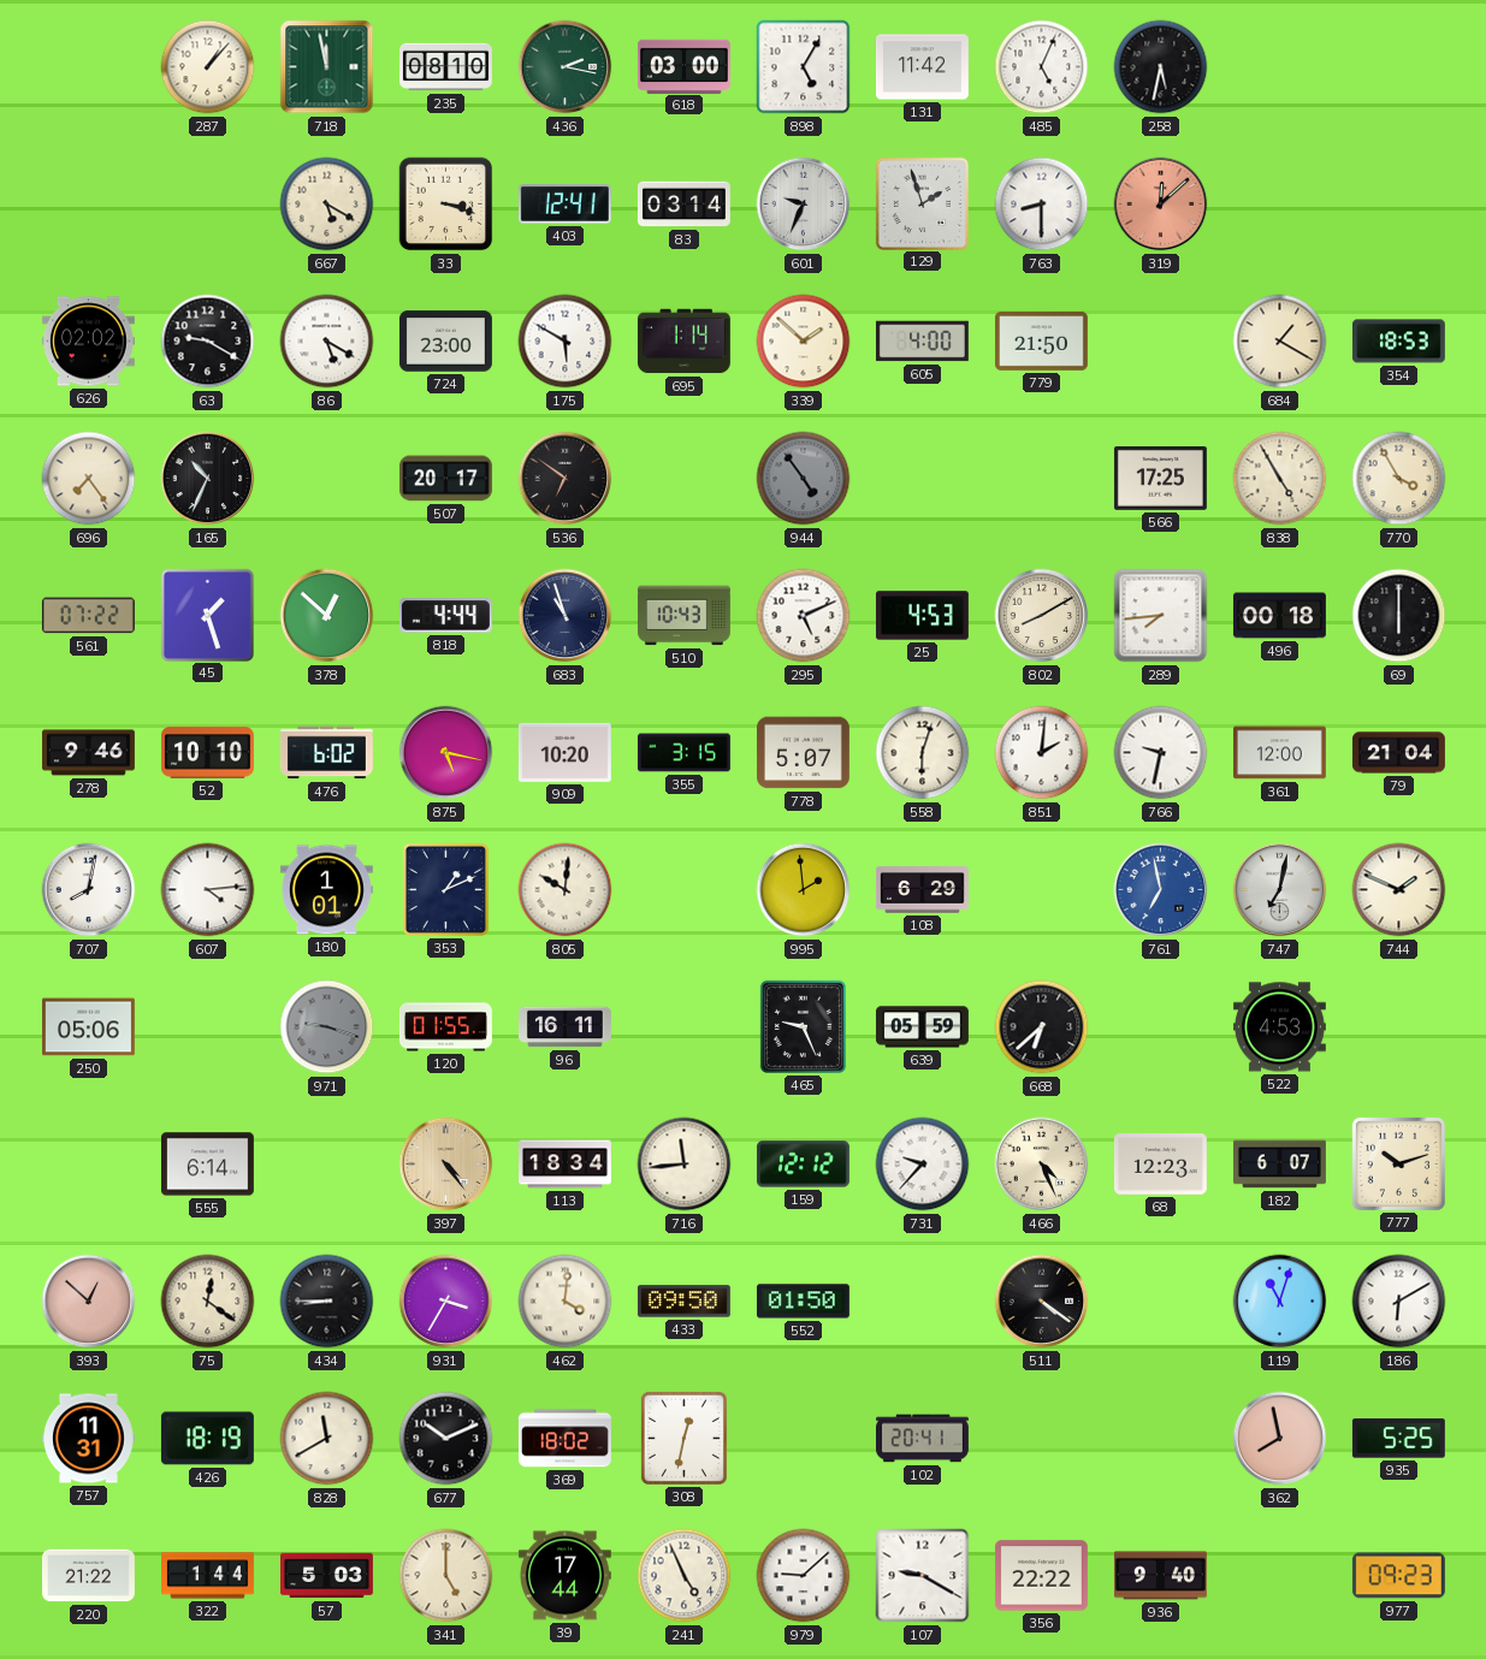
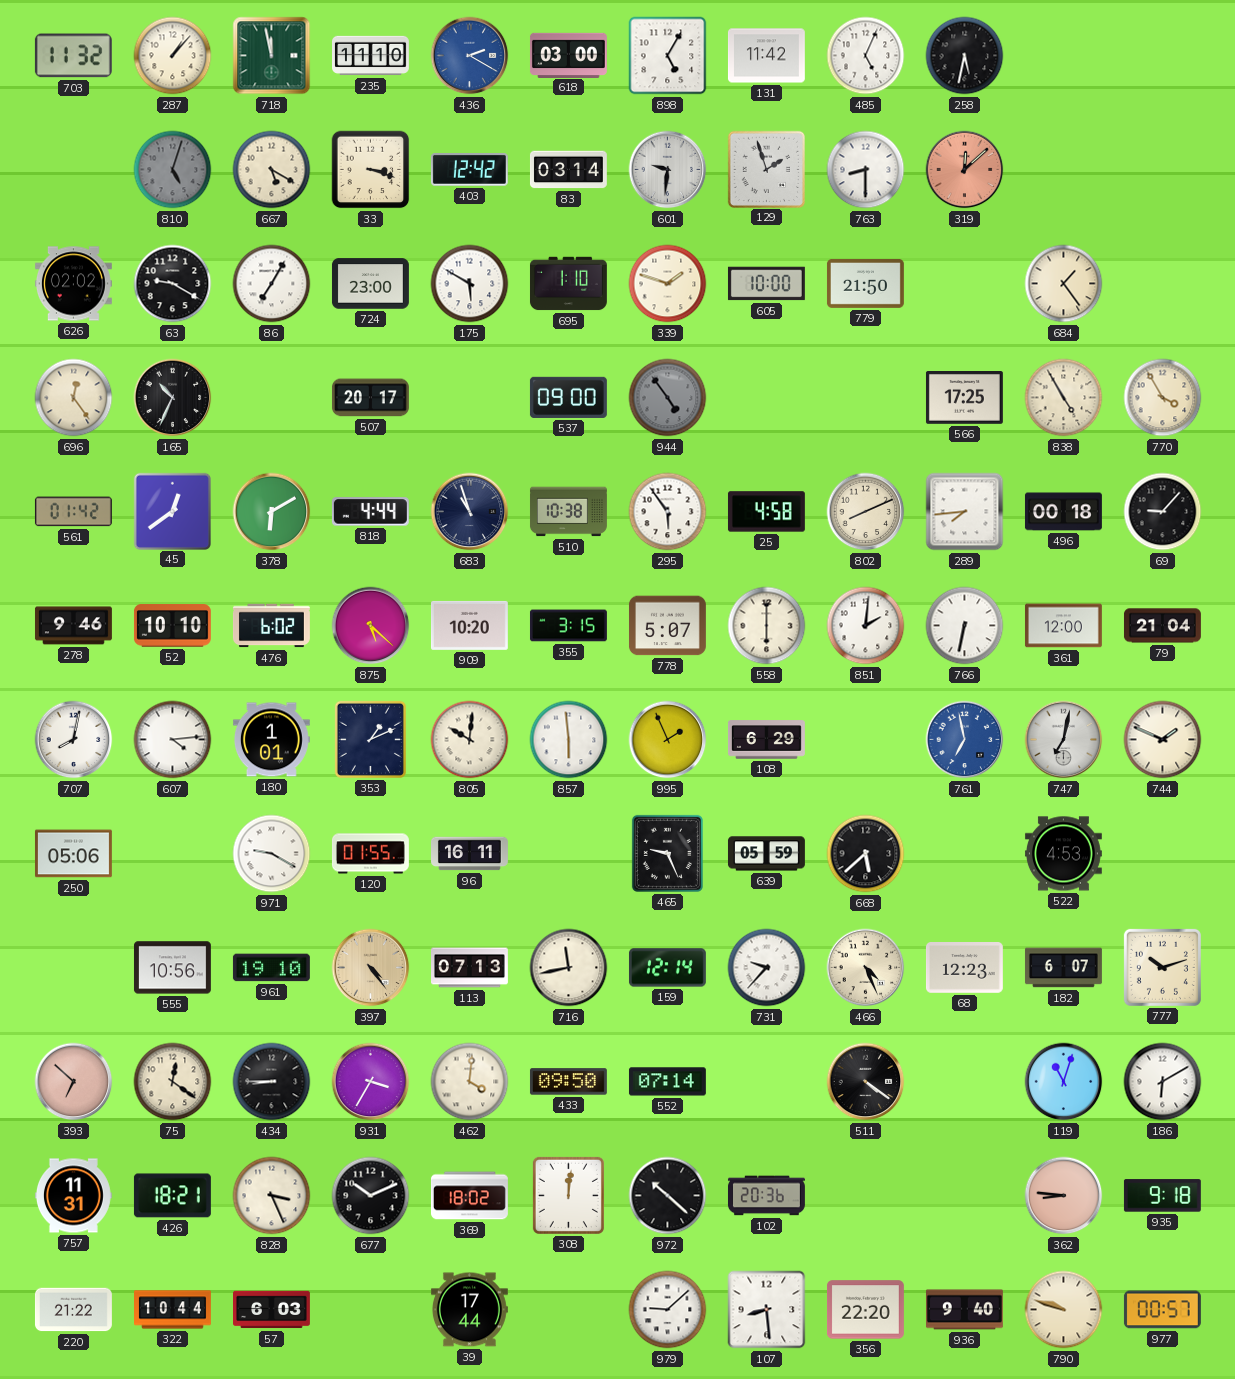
703: none -> 11:32 (73, 56)
235: 08:10 -> 11:10 (371, 56)
436: 2:17 -> 2:20 (470, 56)
436 dial: green -> blue (470, 56)
810: none -> 5:03 (173, 170)
403: 12:41 -> 12:42 (469, 170)
601: 9:34 -> 9:31 (668, 170)
86: 5:20 -> 7:05 (272, 284)
695: 1:14 -> 1:10 (568, 284)
339: 1:52 -> 1:48 (668, 284)
605: 4:00 -> 10:00 (766, 284)
684: 1:20 -> 1:24 (1064, 284)
354: 18:53 -> none (1398, 342)
696: 7:24 -> 12:24 (74, 398)
536: 6:51 -> none (566, 479)
537: none -> 09:00 (568, 397)
561: 07:22 -> 01:42 (73, 512)
45: 1:27 -> 12:39 (172, 511)
378: 12:52 -> 6:10 (272, 512)
510: 10:43 -> 10:38 (568, 512)
295: 5:11 -> 5:54 (668, 512)
25: 4:53 -> 4:58 (766, 512)
802: 8:10 -> 8:11 (866, 512)
69: 6:00 -> 9:07 (1163, 512)
875: 5:17 -> 5:22 (371, 626)
558: 6:03 -> 6:00 (767, 626)
766: 9:32 -> 6:32 (965, 626)
857: none -> 5:59 (569, 740)
995: 1:59 -> 1:56 (668, 740)
971: 9:18 -> 9:20 (272, 854)
971 dial: grey -> white (272, 854)
668: 6:38 -> 5:38 (866, 854)
555: 6:14 -> 10:56 (172, 968)
961: none -> 19:10 (271, 968)
113: 18:34 -> 07:13 (470, 968)
716: 11:44 -> 11:43 (569, 968)
159: 12:12 -> 12:14 (667, 968)
393: 12:52 -> 6:52 (74, 1082)
552: 01:50 -> 07:14 (667, 1082)
426: 18:19 -> 18:21 (172, 1196)
828: 11:40 -> 3:26 (272, 1196)
308: 12:32 -> 12:01 (568, 1195)
972: none -> 10:22 (668, 1196)
102: 20:41 -> 20:36 (766, 1196)
362: 7:58 -> 8:46 (1064, 1196)
935: 5:25 -> 9:18 (1162, 1196)
322: 1:44 -> 10:44 (173, 1310)
57: 5:03 -> 6:03 (272, 1310)
341: 5:00 -> none (446, 1576)
241: 4:56 -> none (685, 1576)
107: 9:20 -> 8:29 (767, 1310)
356: 22:22 -> 22:20 (865, 1310)
790: none -> 9:48 (1064, 1310)
977: 09:23 -> 00:57 (1162, 1310)
